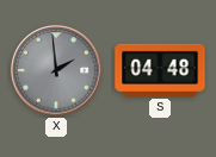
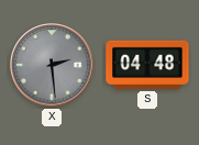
X: 1:59 -> 2:29 (52, 65)
